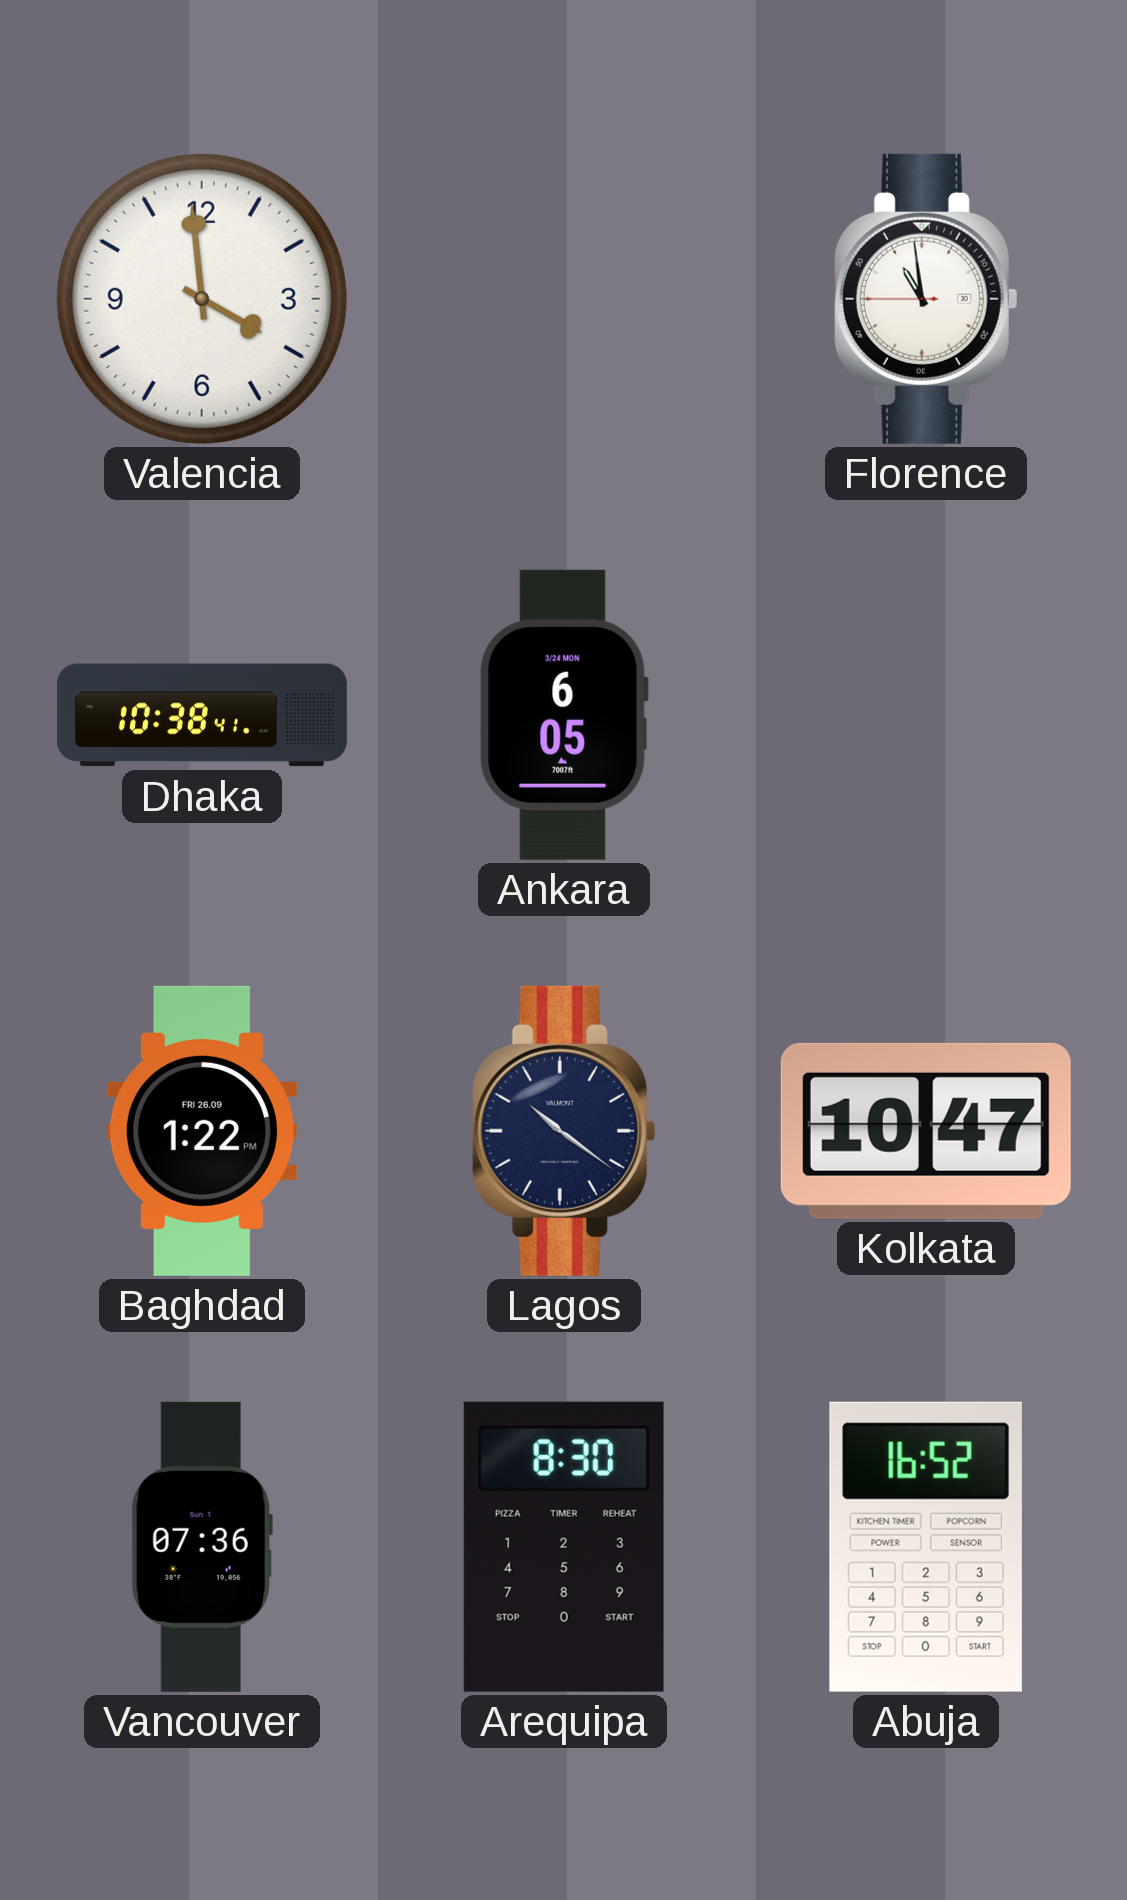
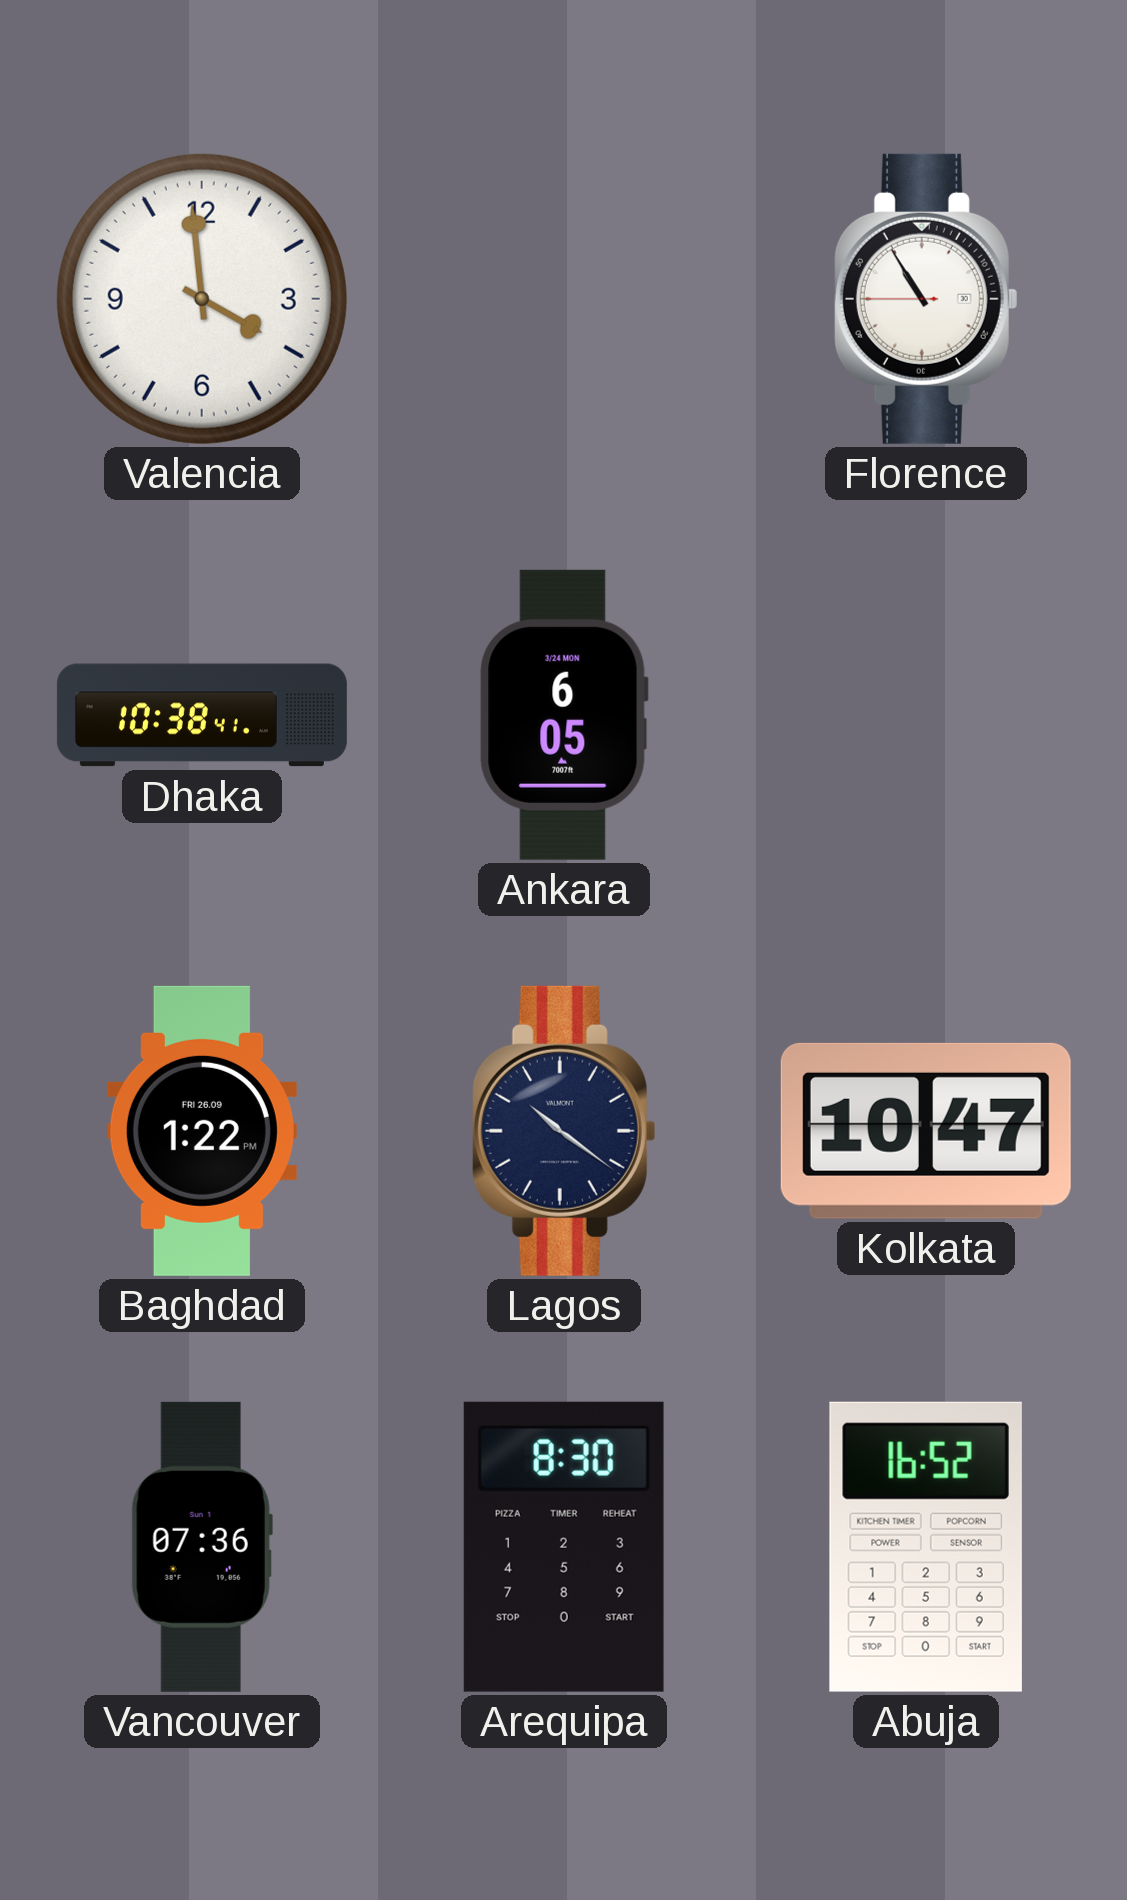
Florence: 10:58 -> 10:54 (926, 299)
